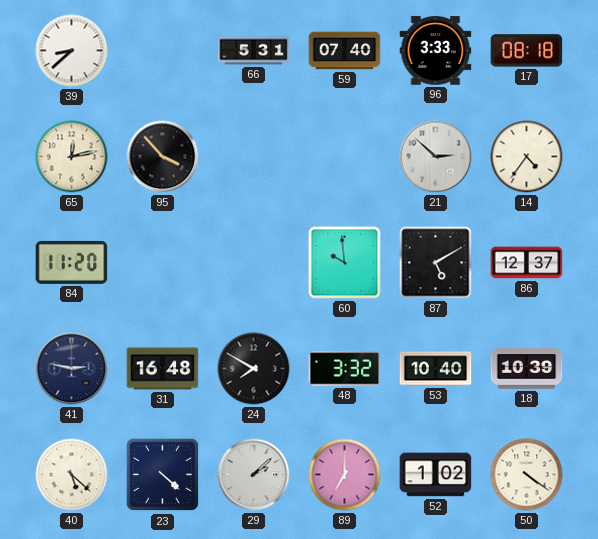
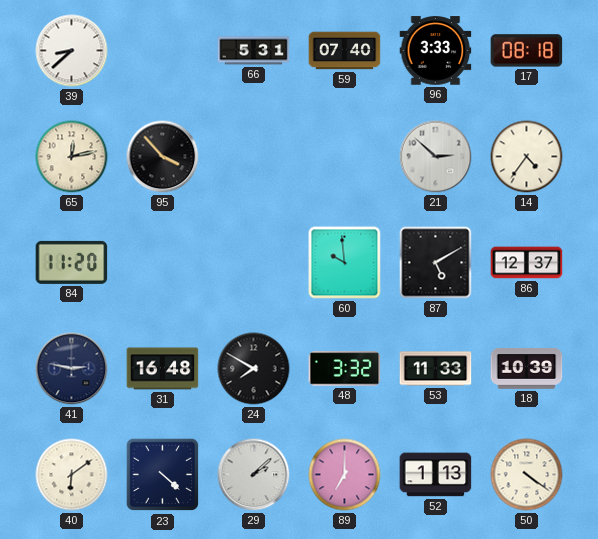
53: 10:40 -> 11:33 (436, 369)
40: 5:22 -> 6:09 (72, 475)
52: 1:02 -> 1:13 (436, 475)
